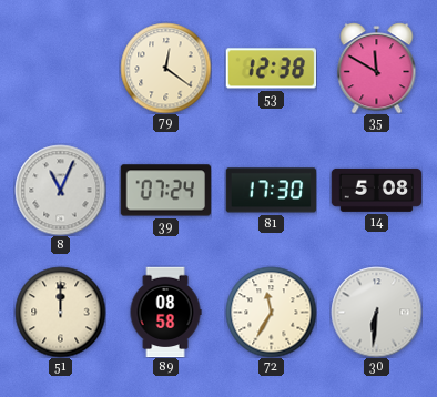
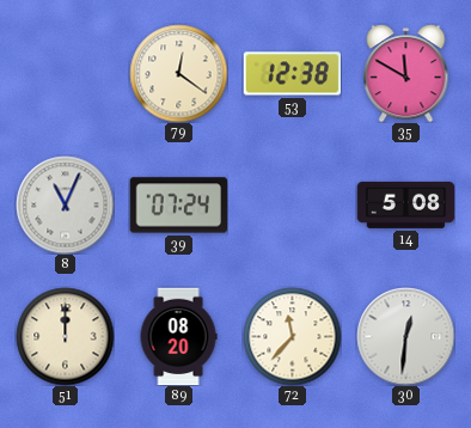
81: 17:30 -> none (271, 191)
89: 08:58 -> 08:20 (178, 336)
72: 11:35 -> 11:37 (292, 336)
30: 6:31 -> 12:31 (405, 336)
